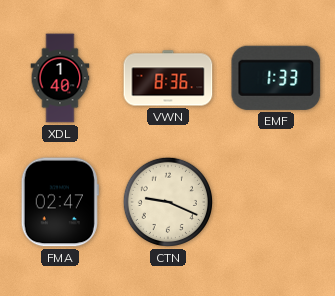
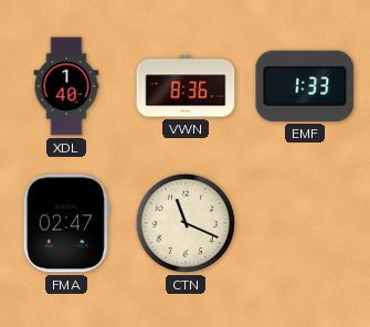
CTN: 9:19 -> 11:19 (186, 223)
